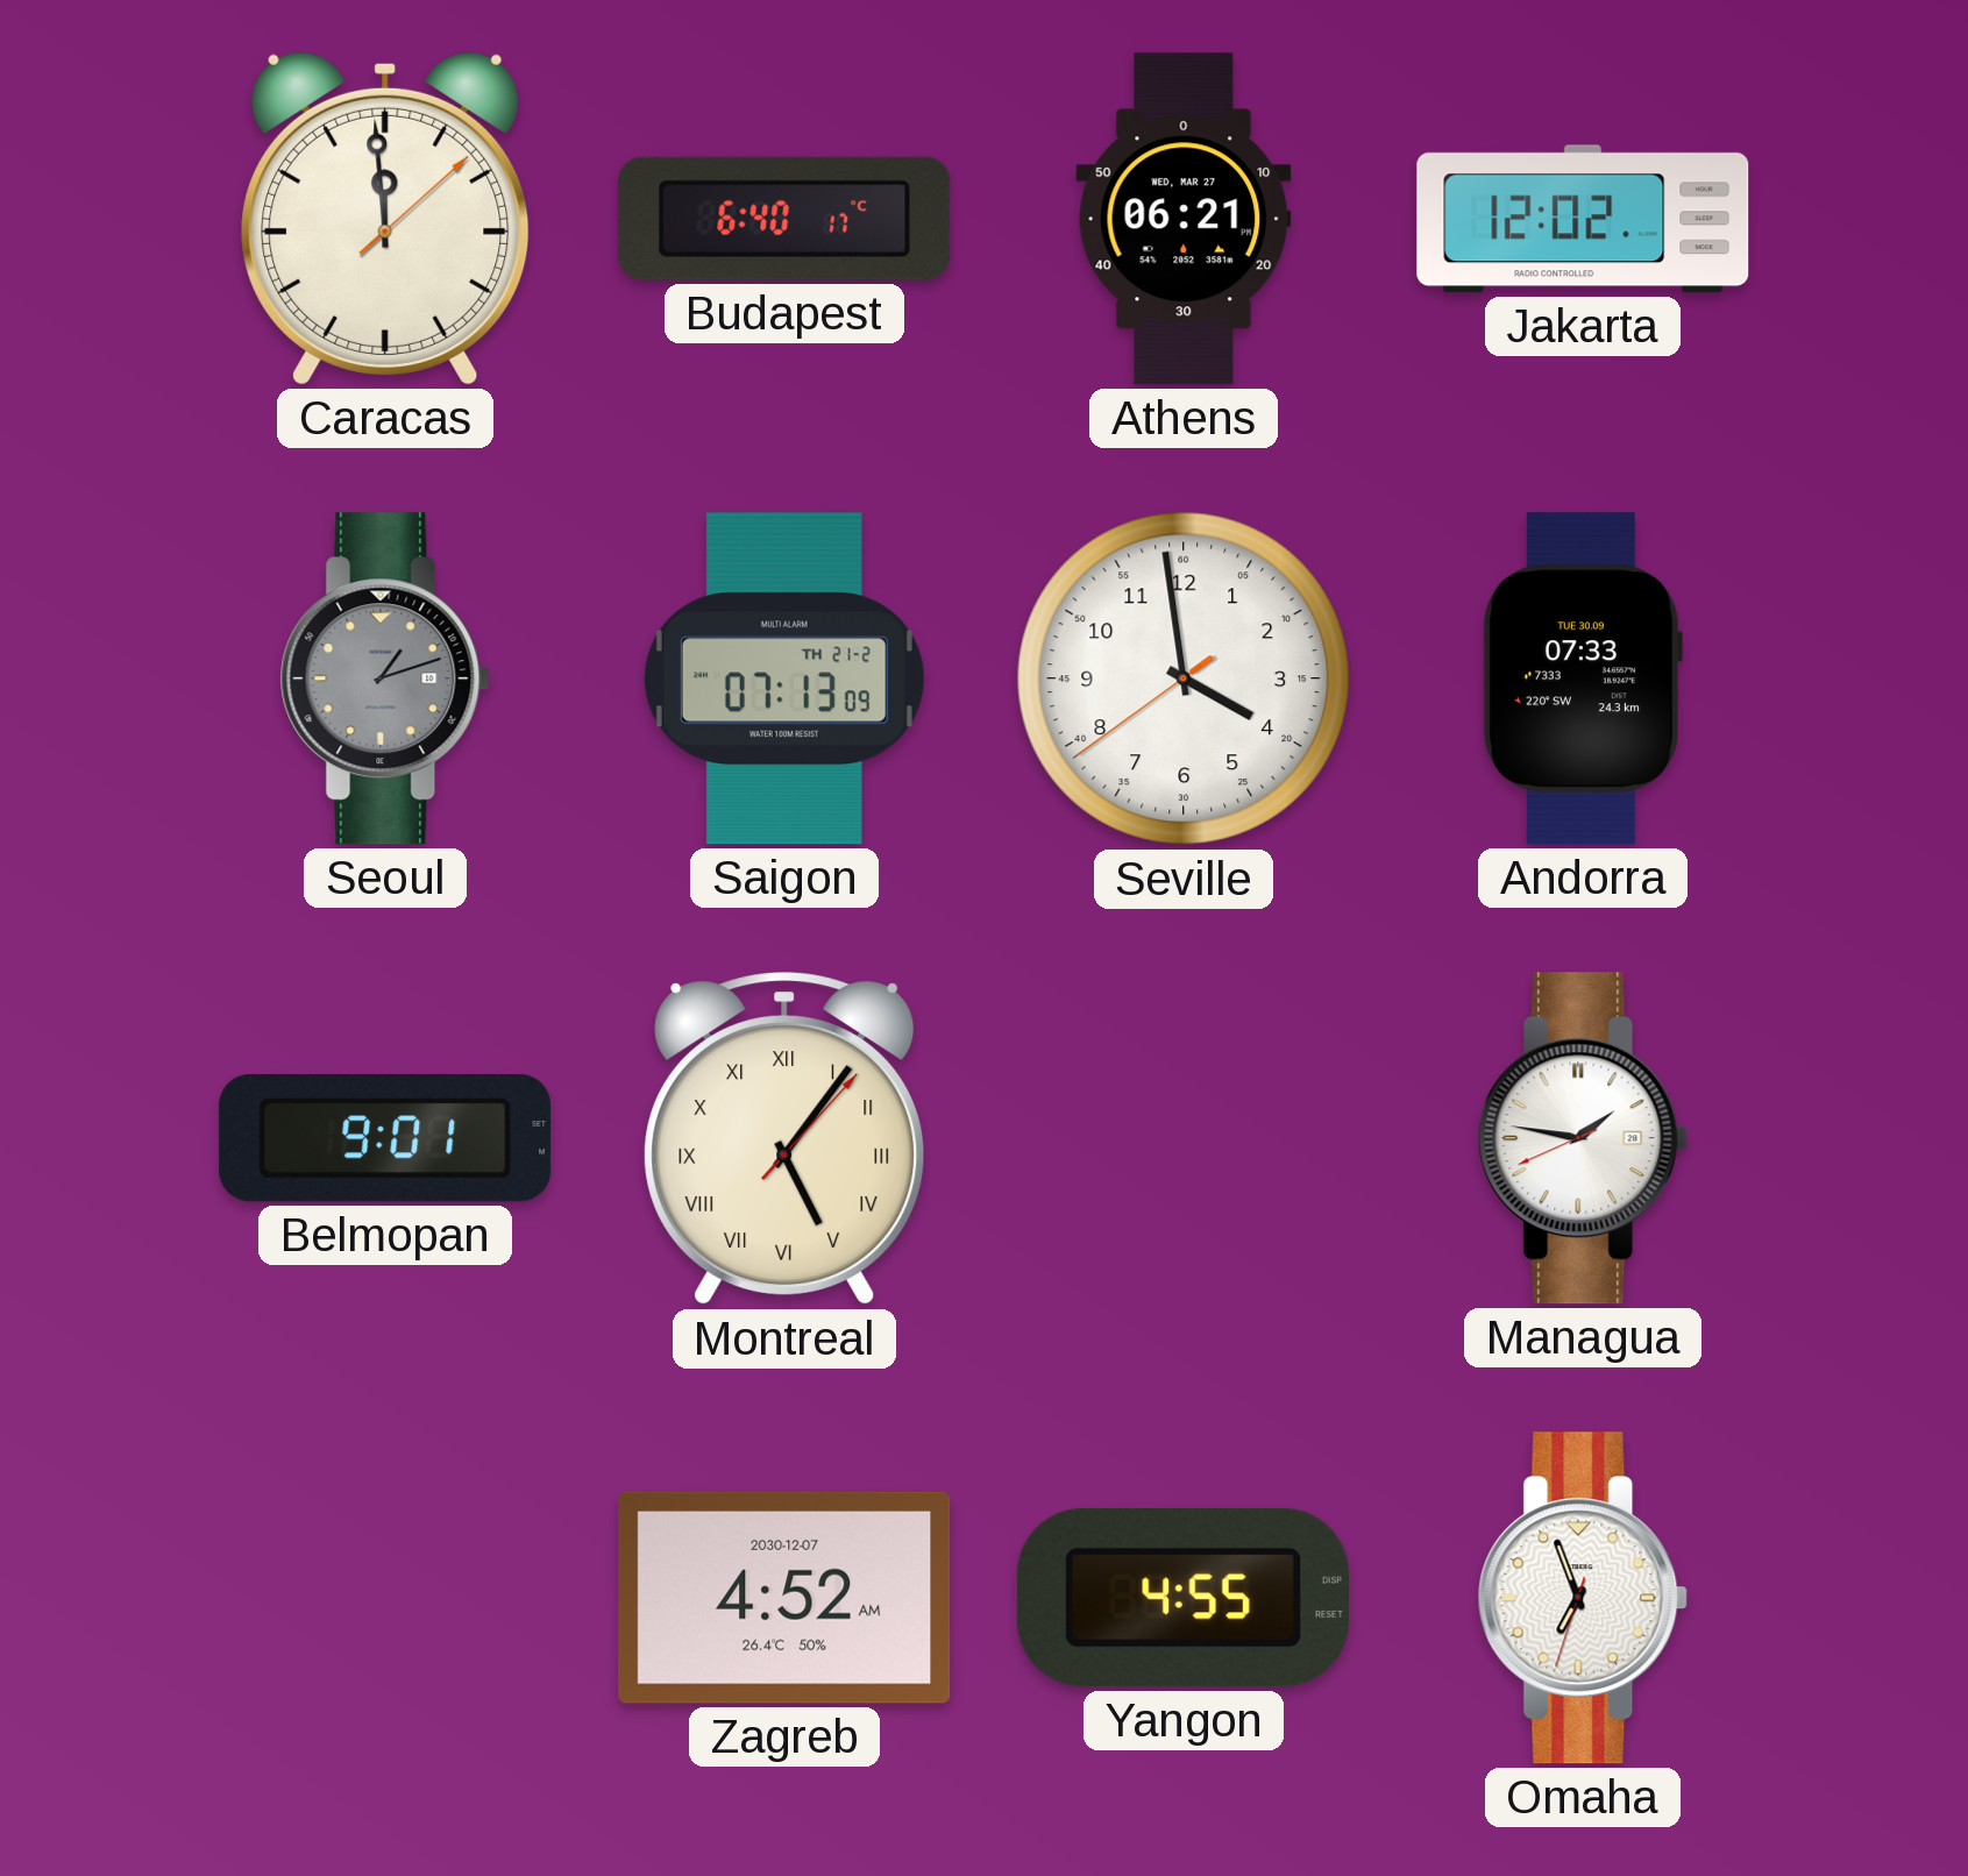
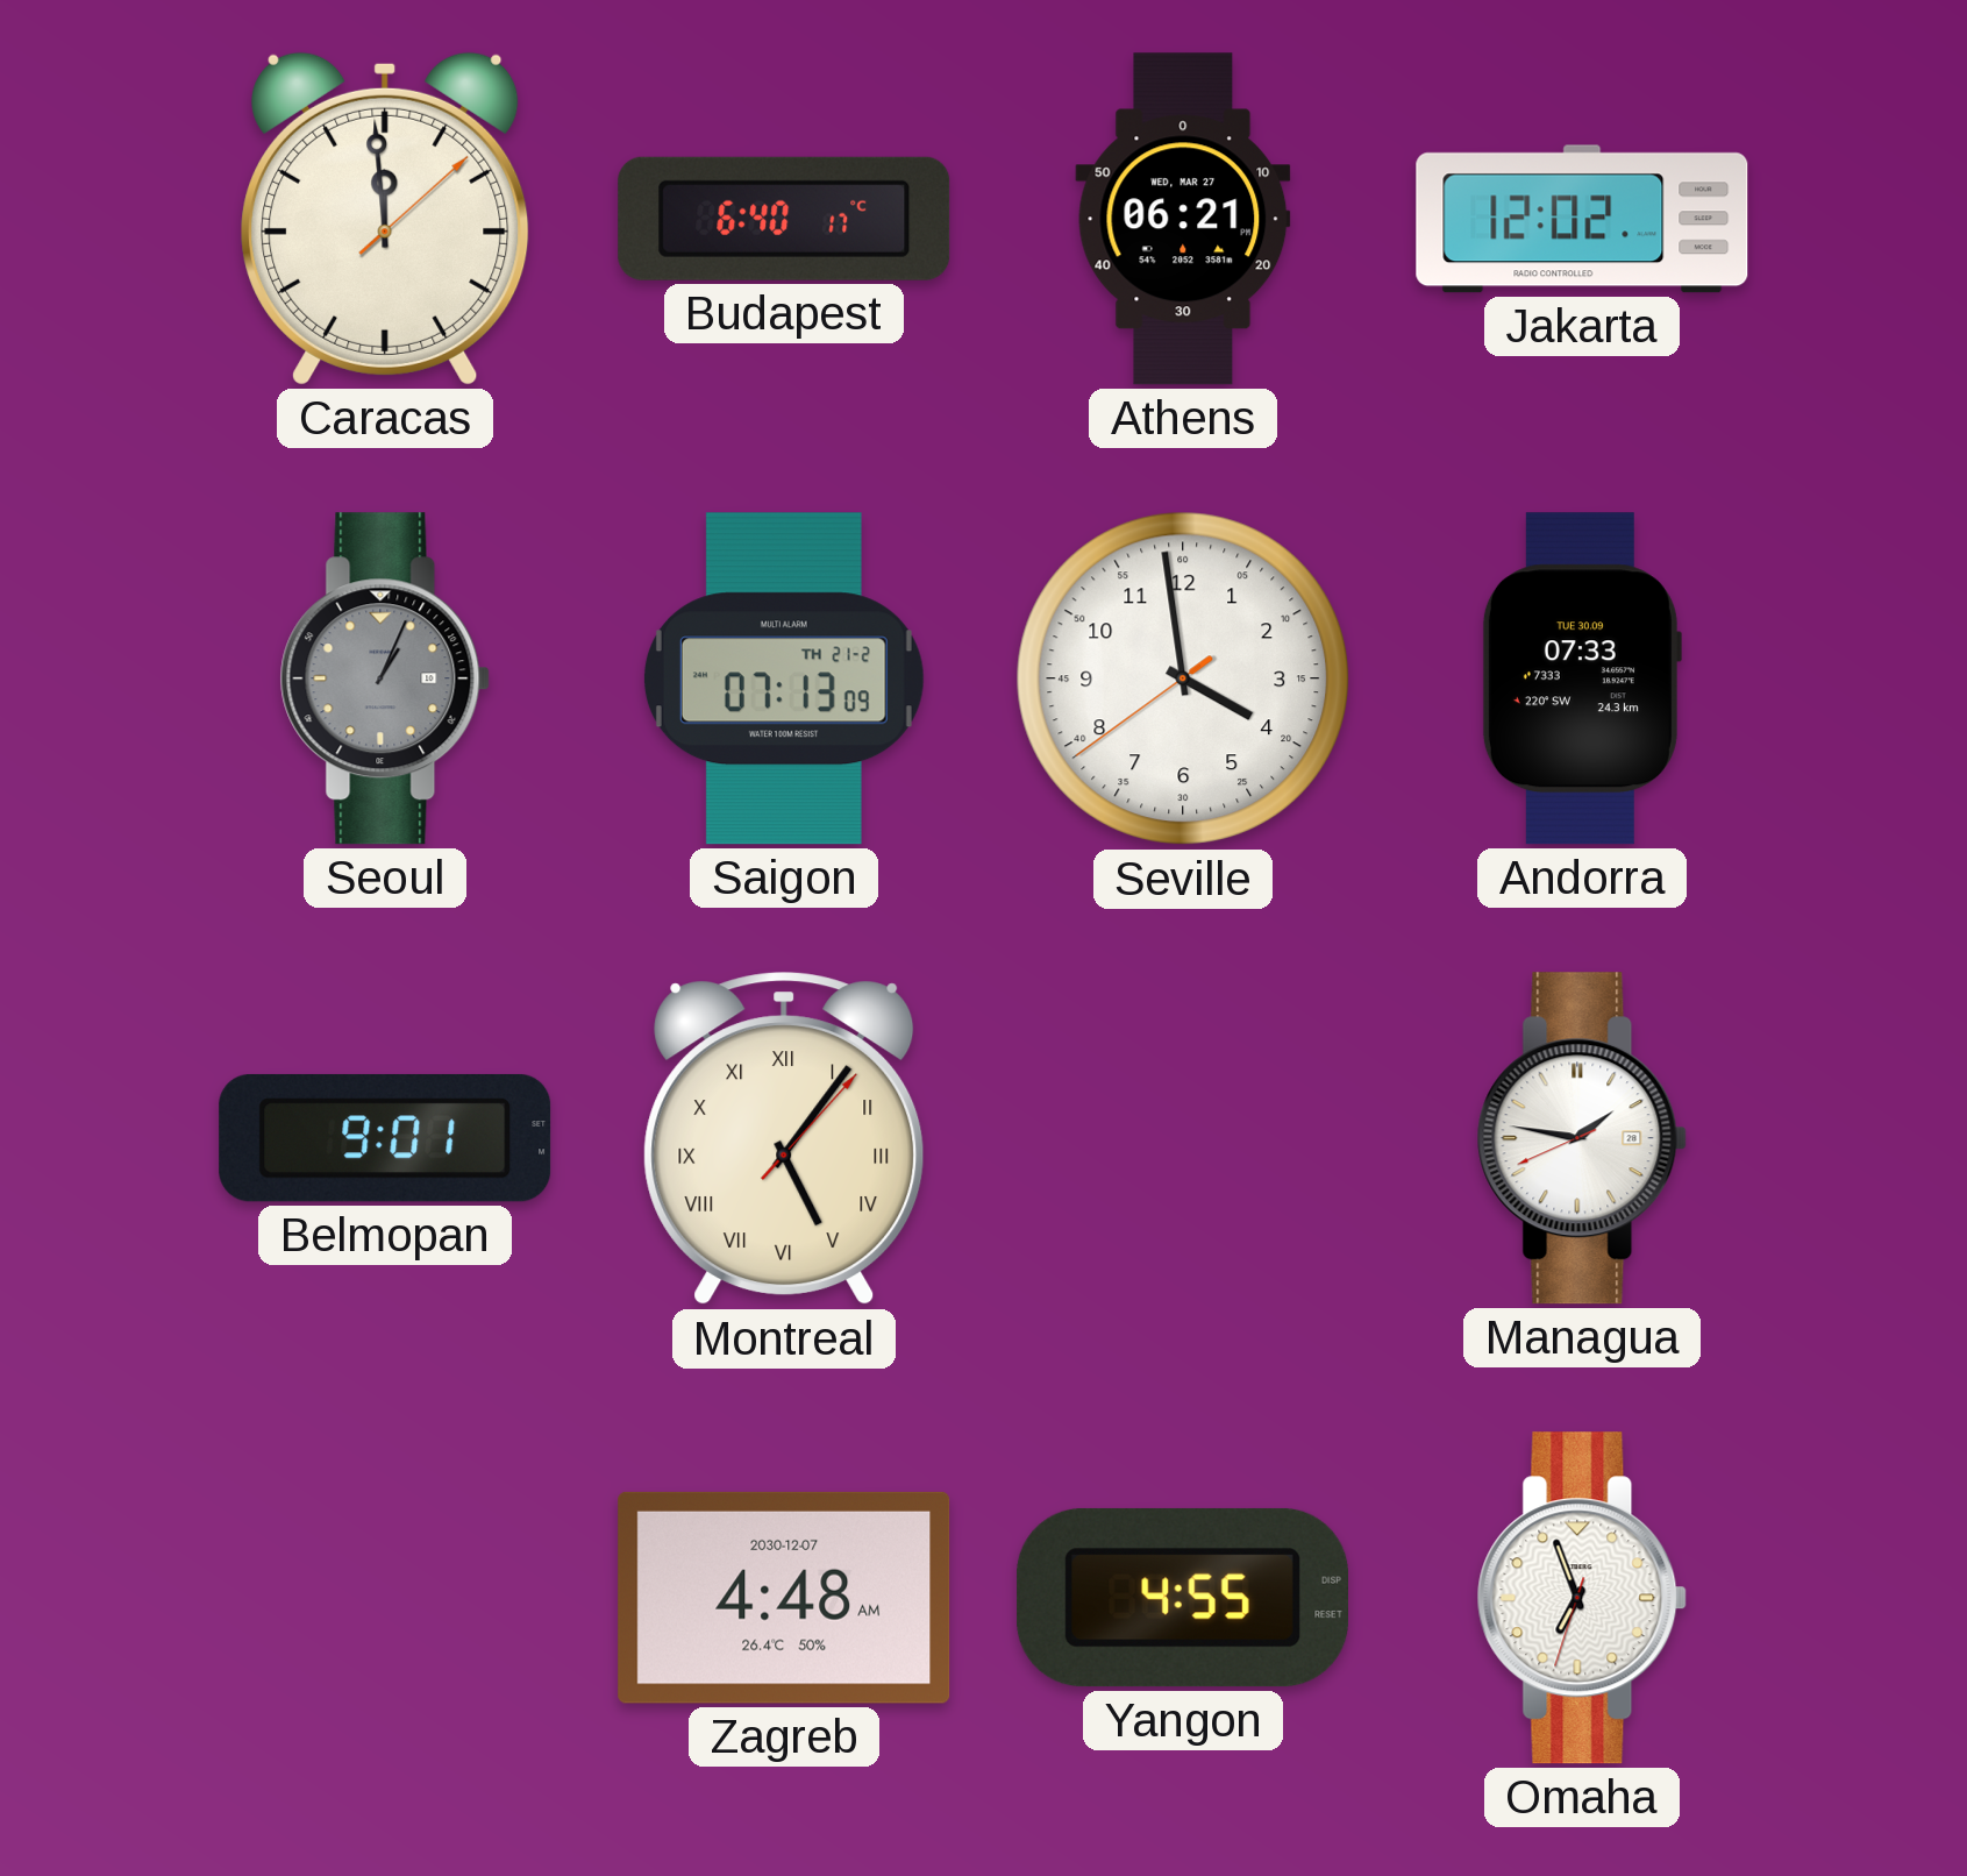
Seoul: 1:12 -> 1:04 (385, 678)
Zagreb: 4:52 -> 4:48 (784, 1598)
